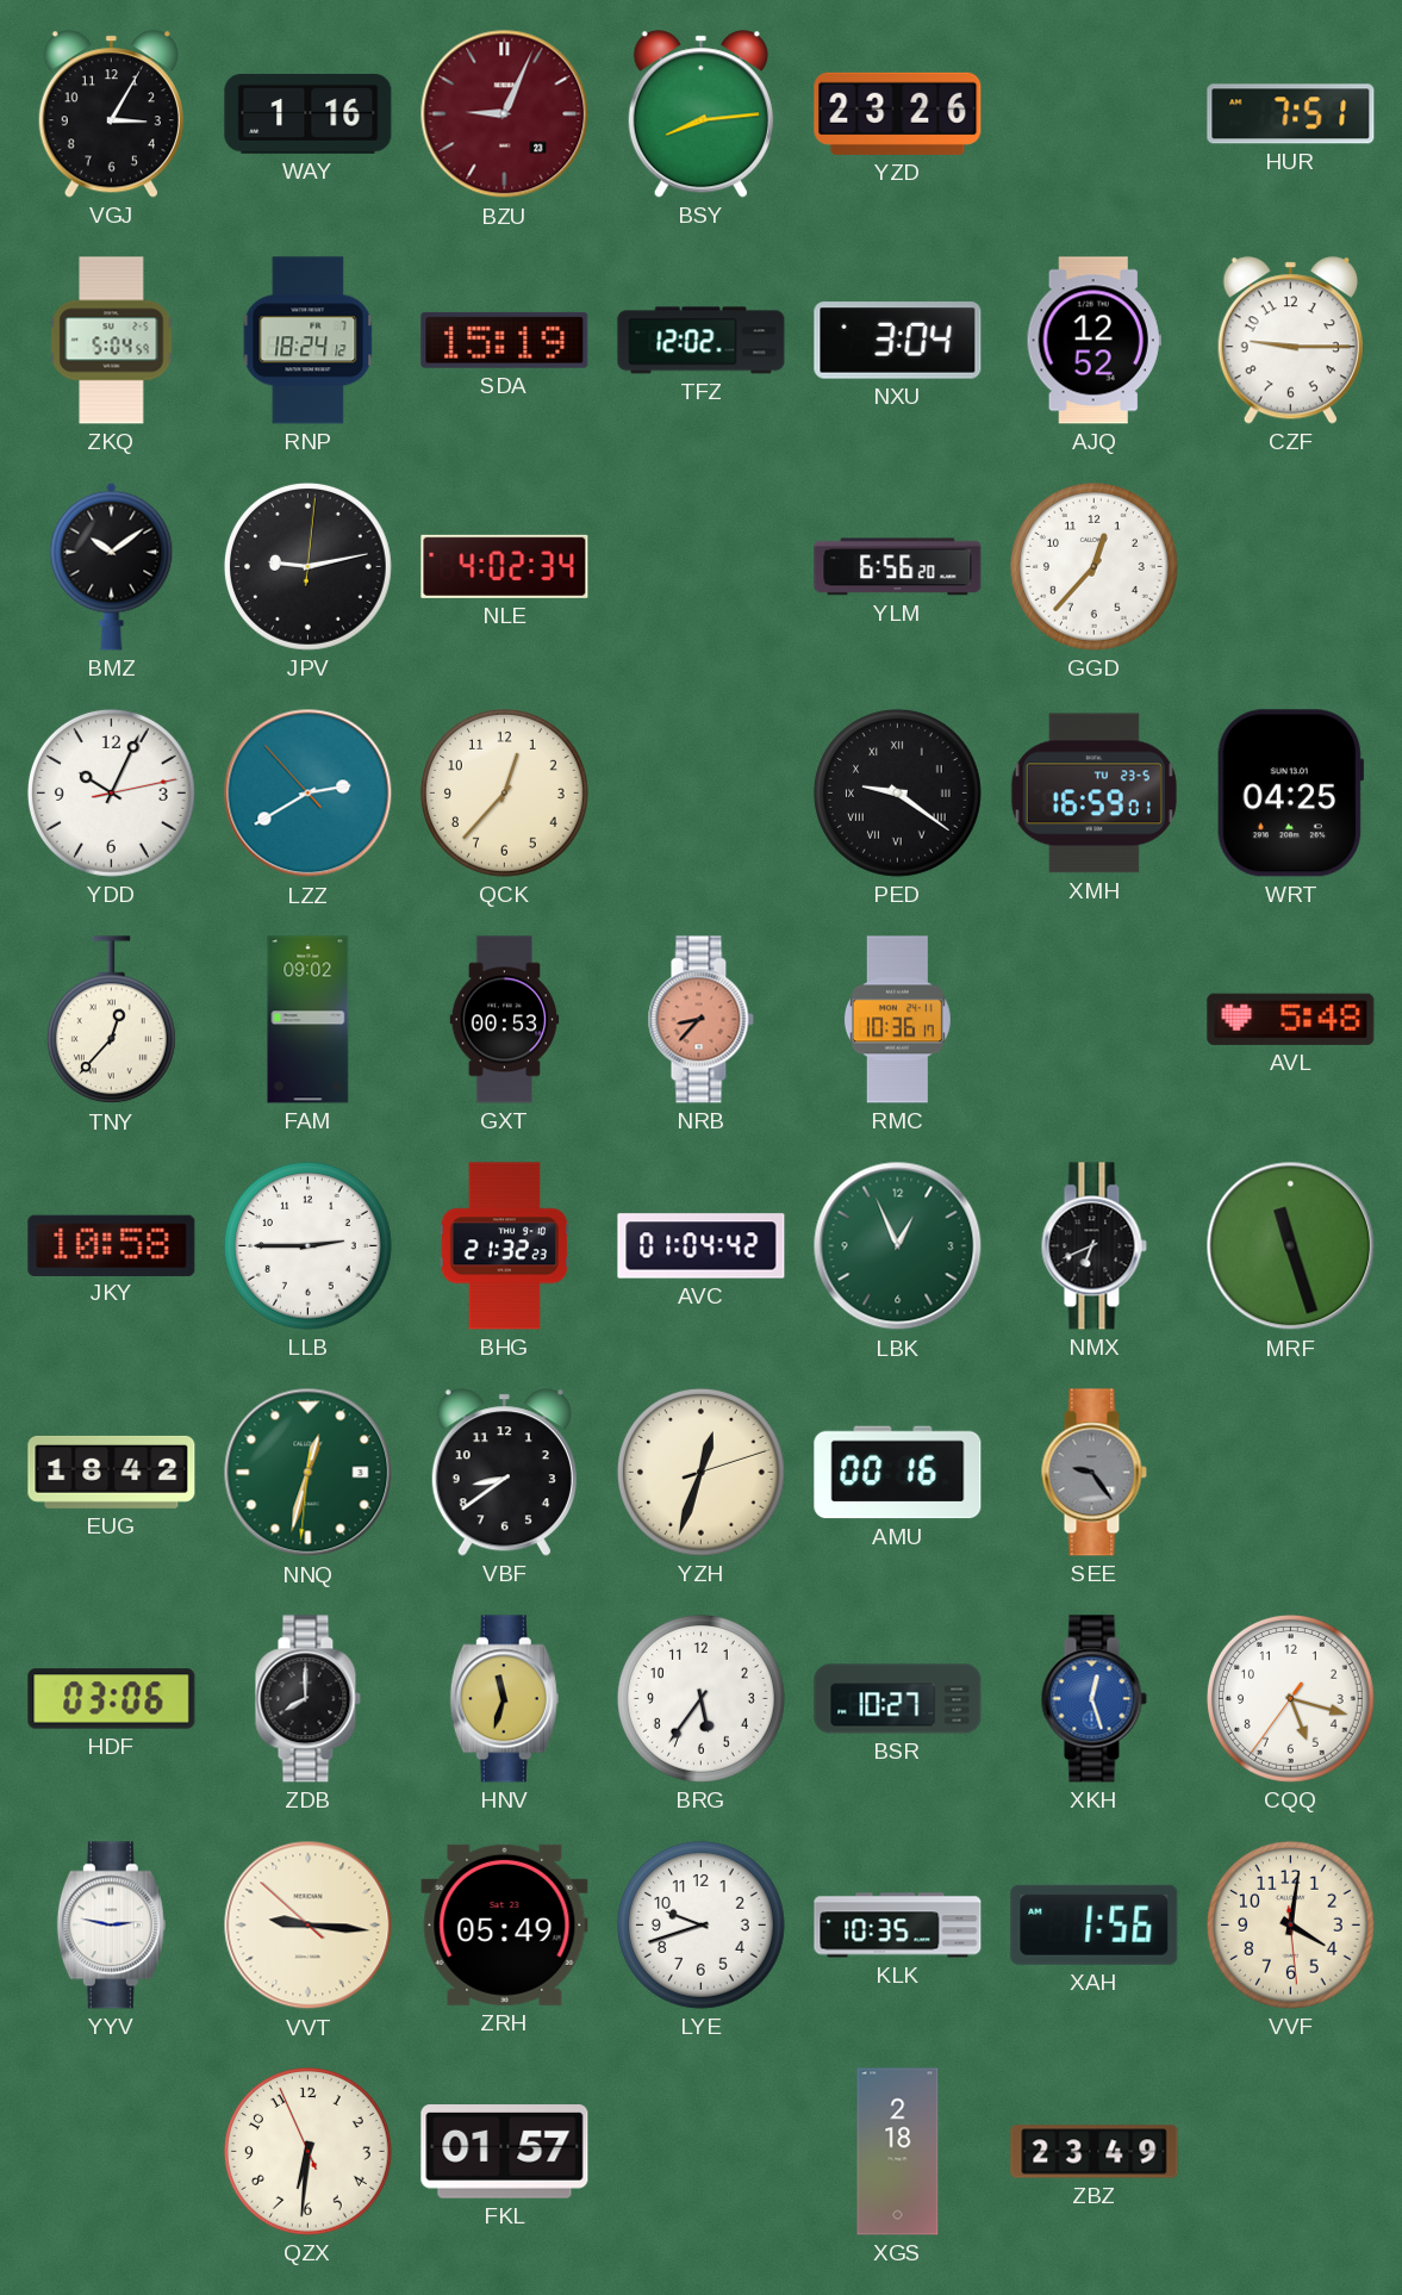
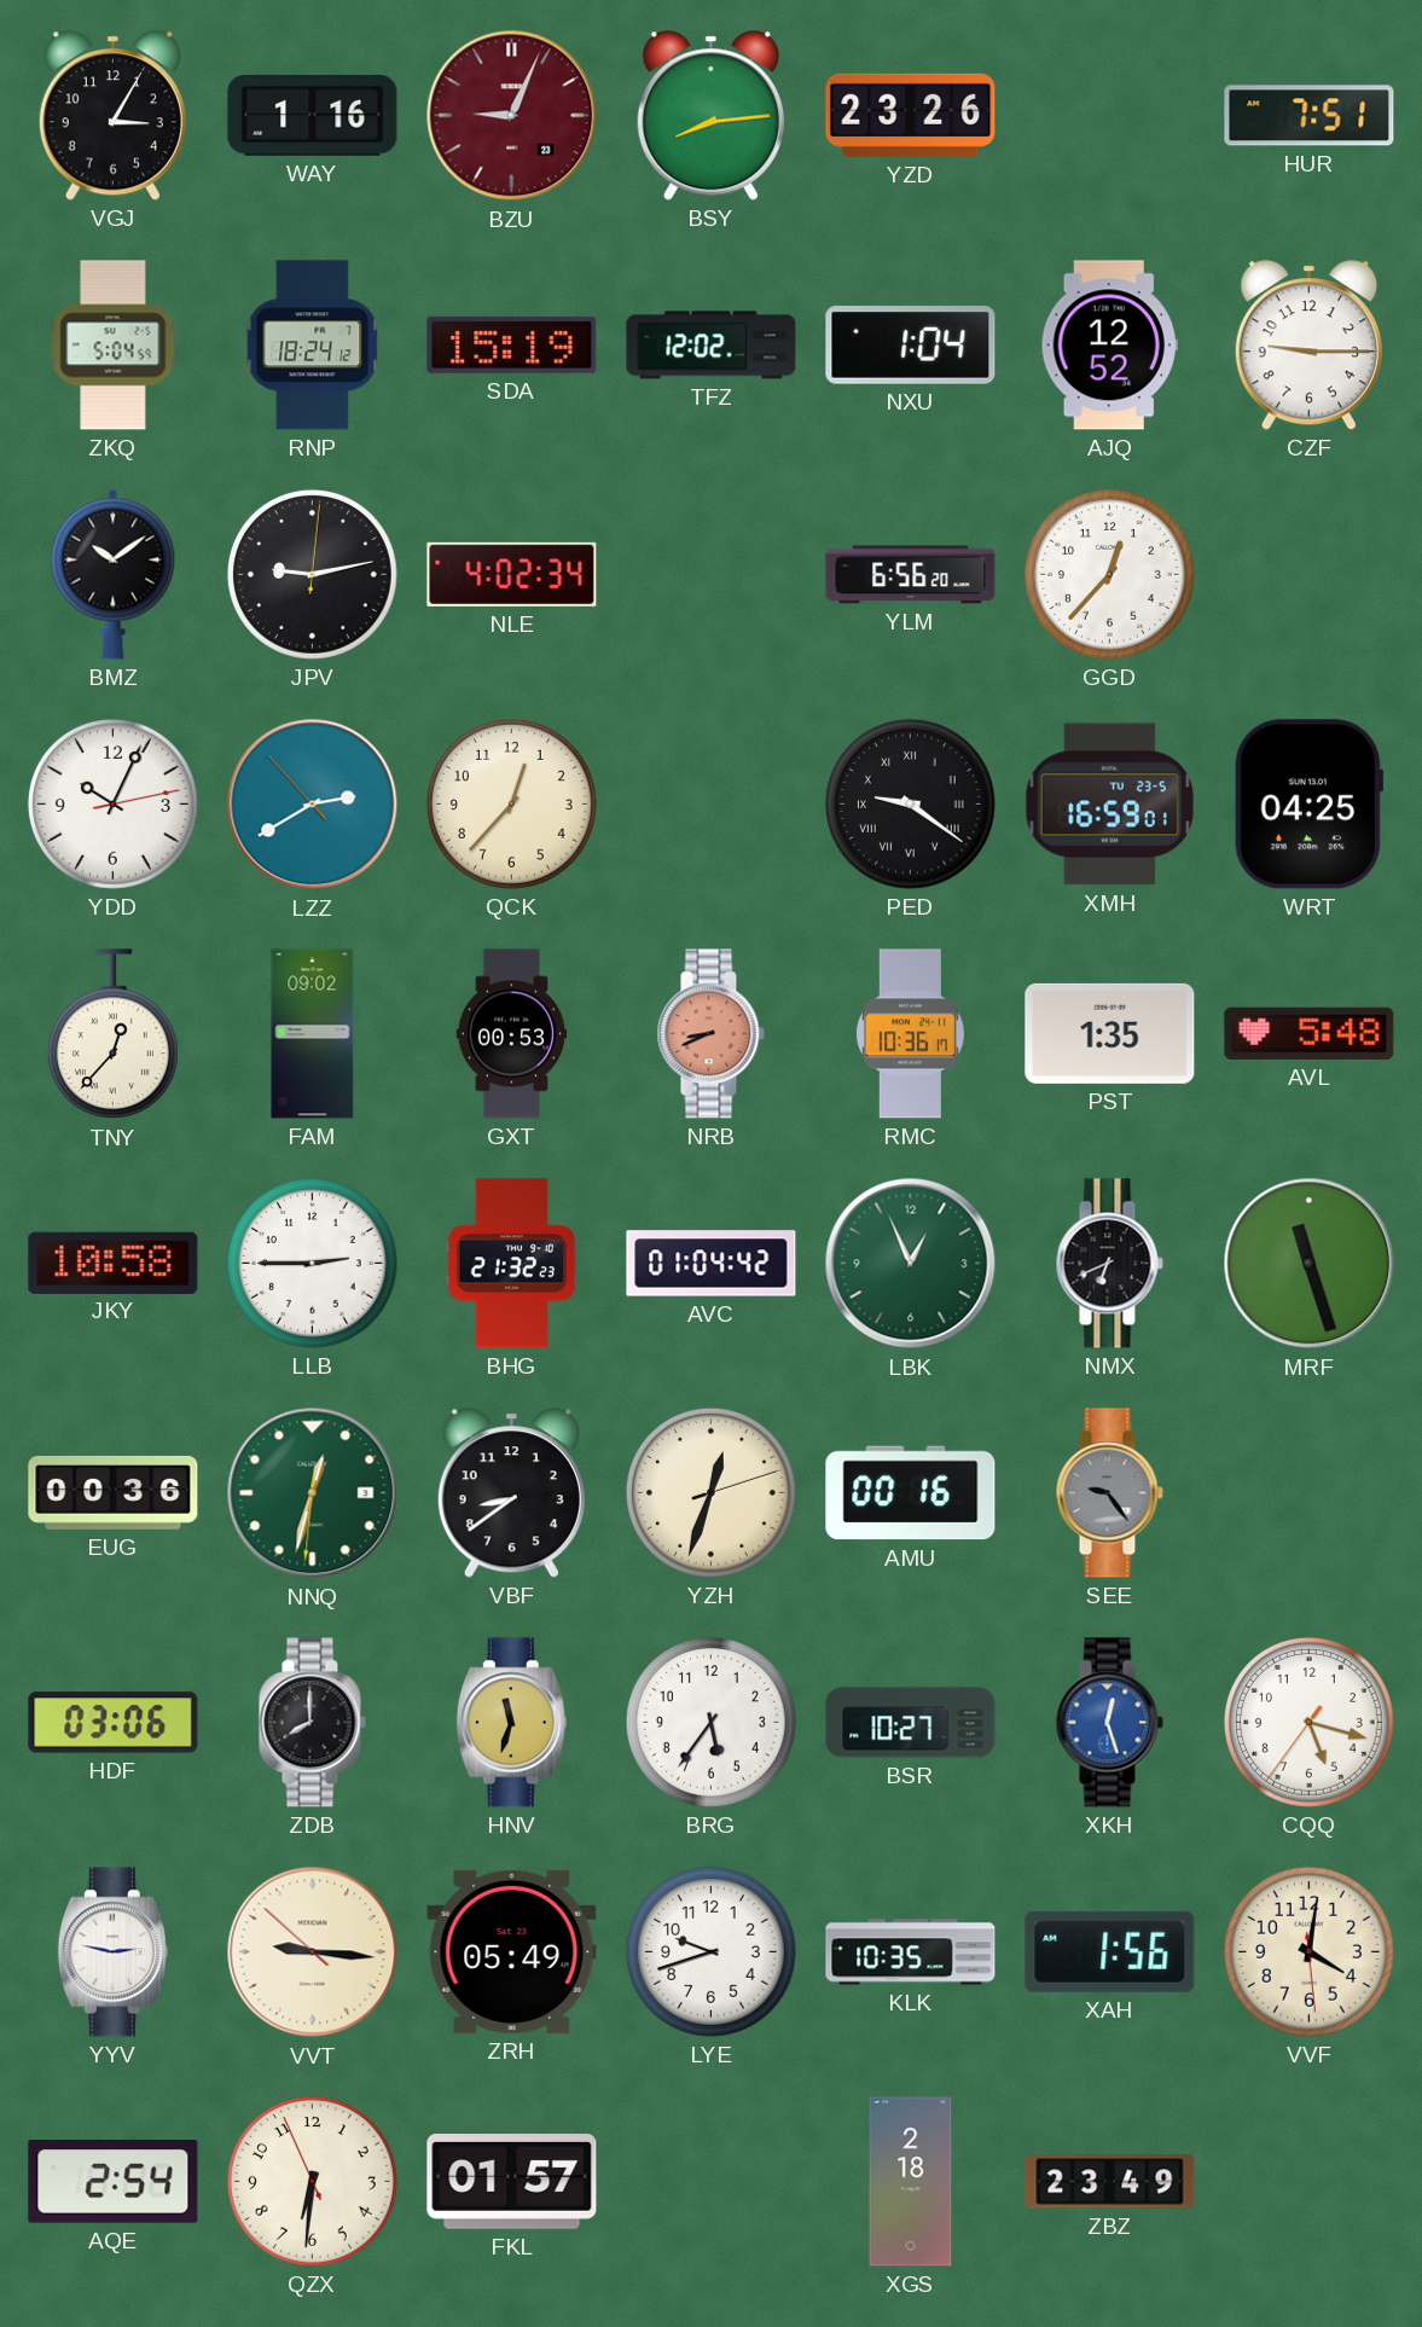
NXU: 3:04 -> 1:04 (911, 346)
NRB: 8:37 -> 8:41 (710, 1034)
PST: none -> 1:35 (1110, 1033)
EUG: 18:42 -> 00:36 (114, 1492)
AQE: none -> 2:54 (114, 2182)
